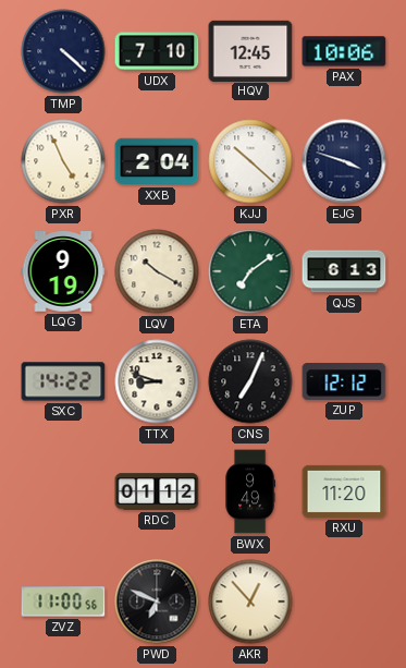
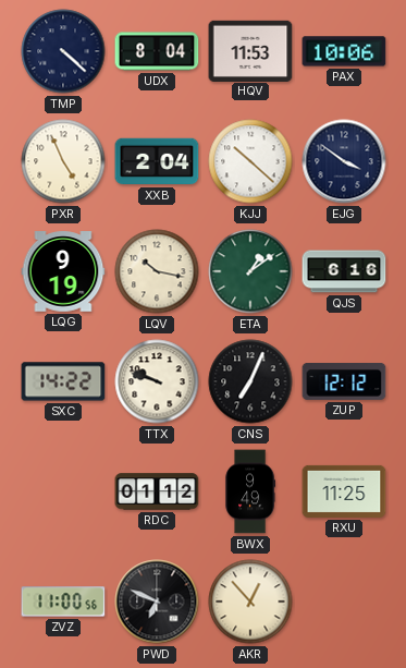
UDX: 7:10 -> 8:04 (157, 51)
HQV: 12:45 -> 11:53 (250, 50)
EJG: 3:48 -> 3:51 (344, 161)
LQV: 10:20 -> 10:17 (157, 271)
ETA: 7:09 -> 1:09 (250, 271)
QJS: 6:13 -> 6:16 (344, 271)
TTX: 8:48 -> 9:48 (157, 381)
RXU: 11:20 -> 11:25 (344, 491)
